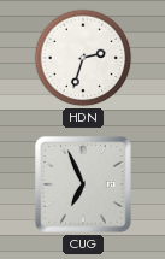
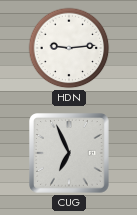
HDN: 2:33 -> 9:14 (69, 48)
